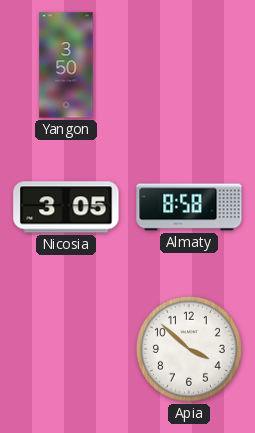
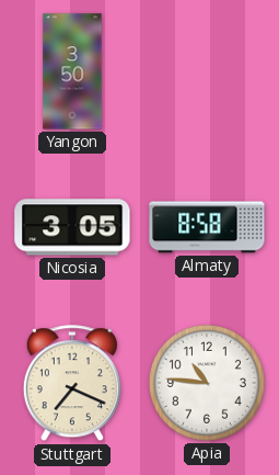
Stuttgart: none -> 7:19 (72, 384)
Apia: 3:52 -> 10:46 (207, 383)
